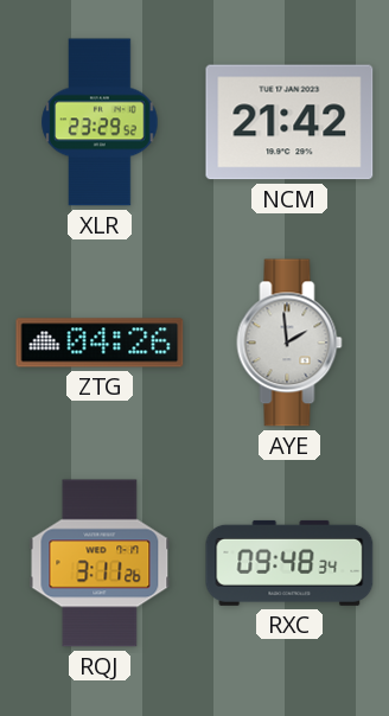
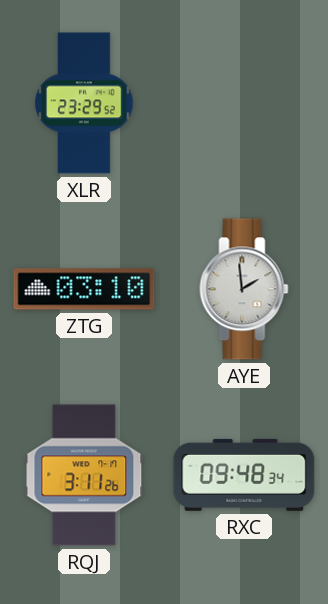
NCM: 21:42 -> none (289, 122)
ZTG: 04:26 -> 03:10 (84, 289)
